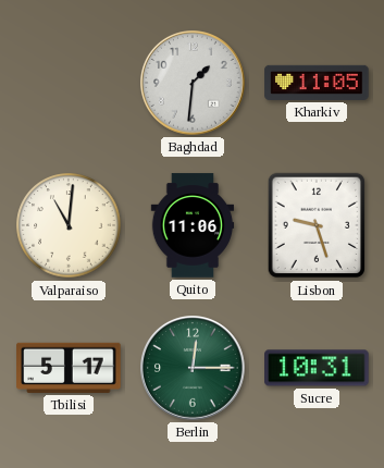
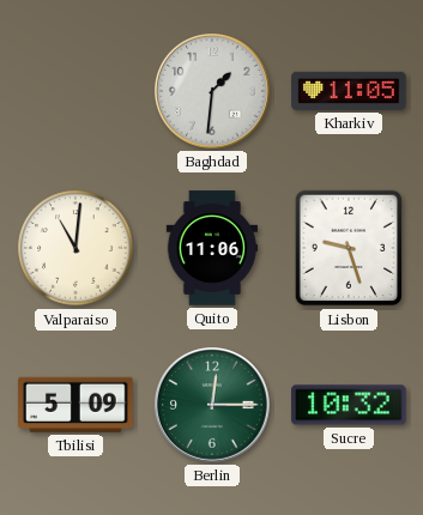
Tbilisi: 5:17 -> 5:09 (75, 405)
Sucre: 10:31 -> 10:32 (349, 405)
